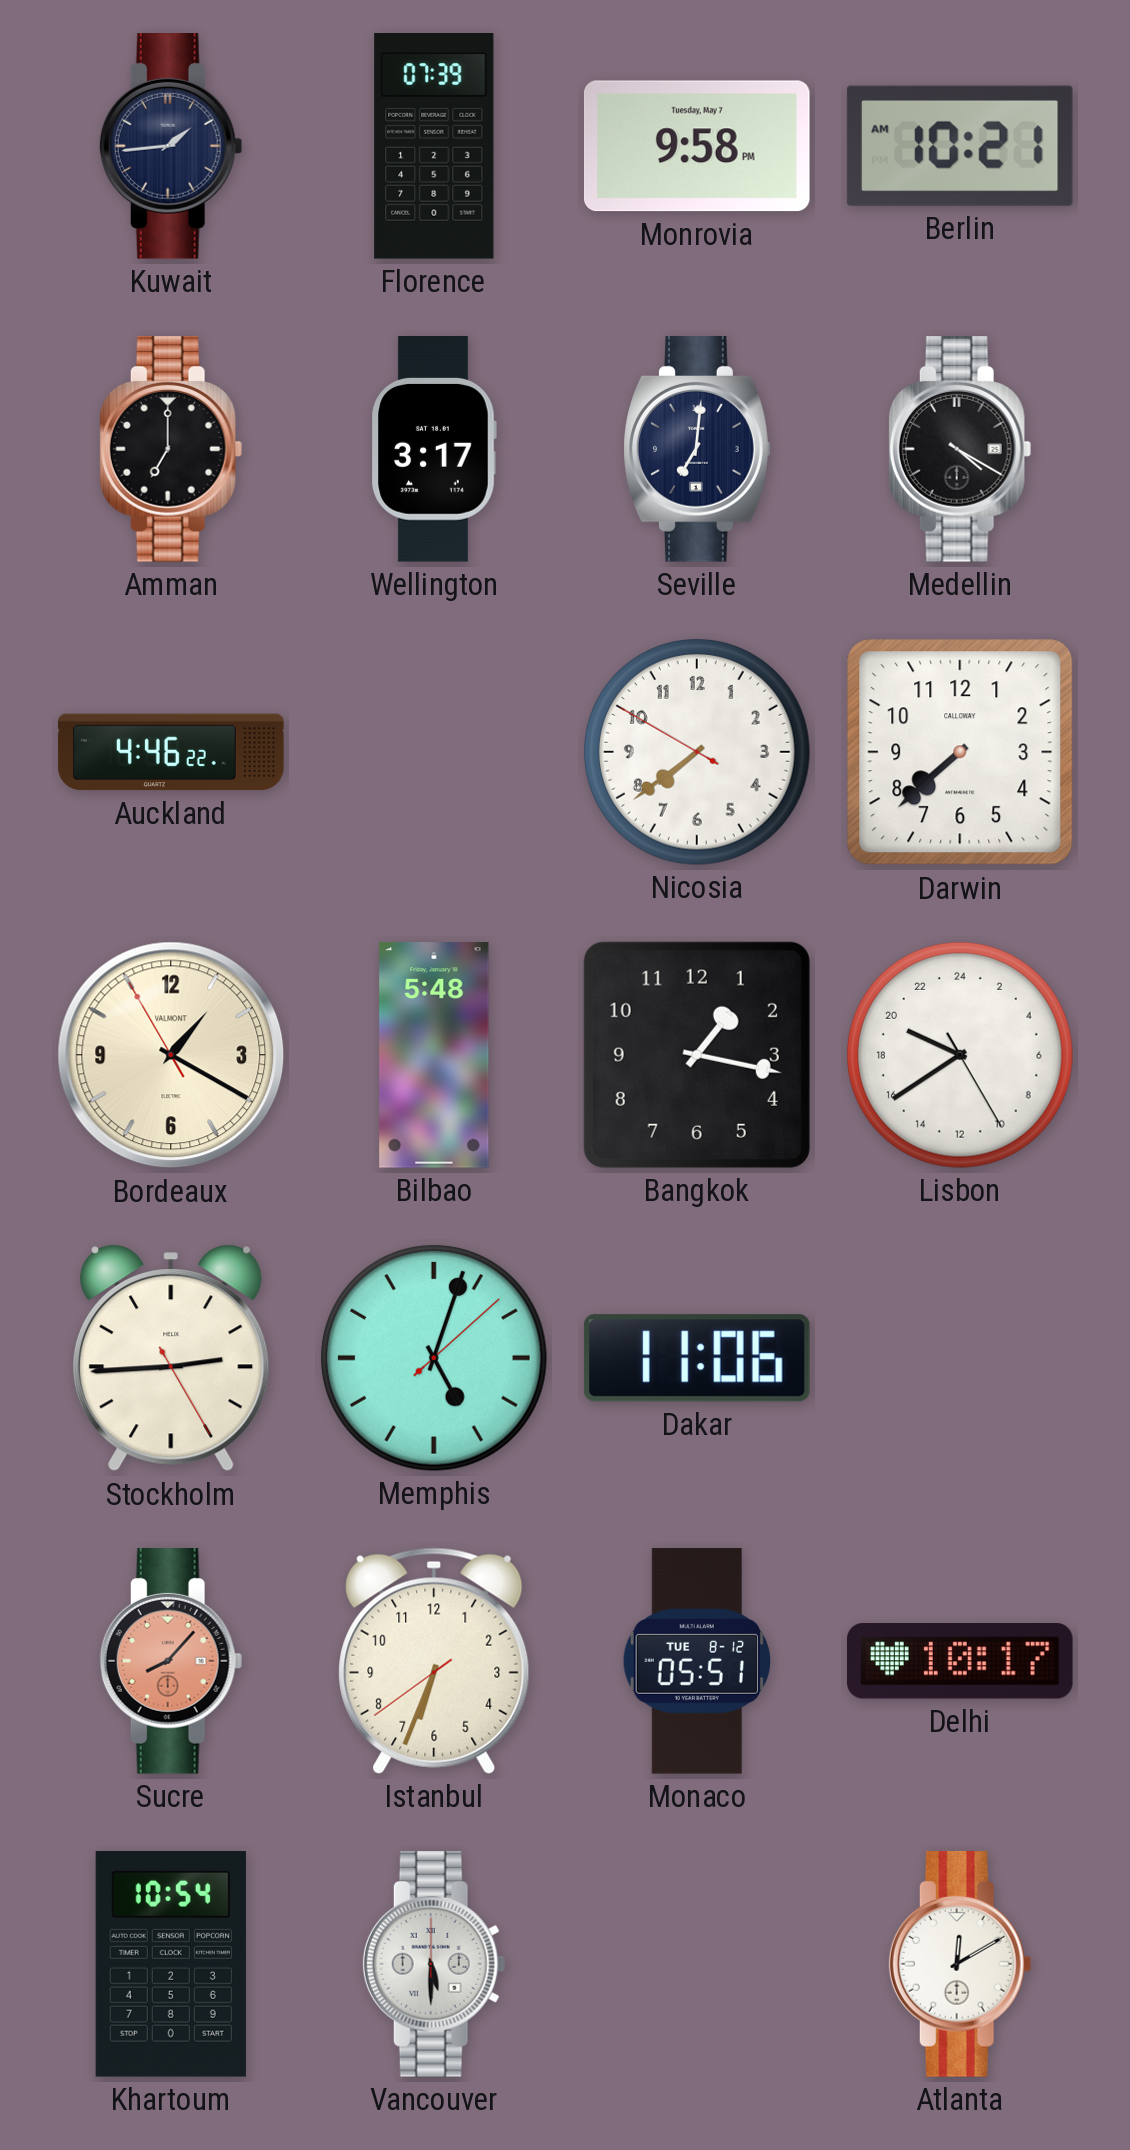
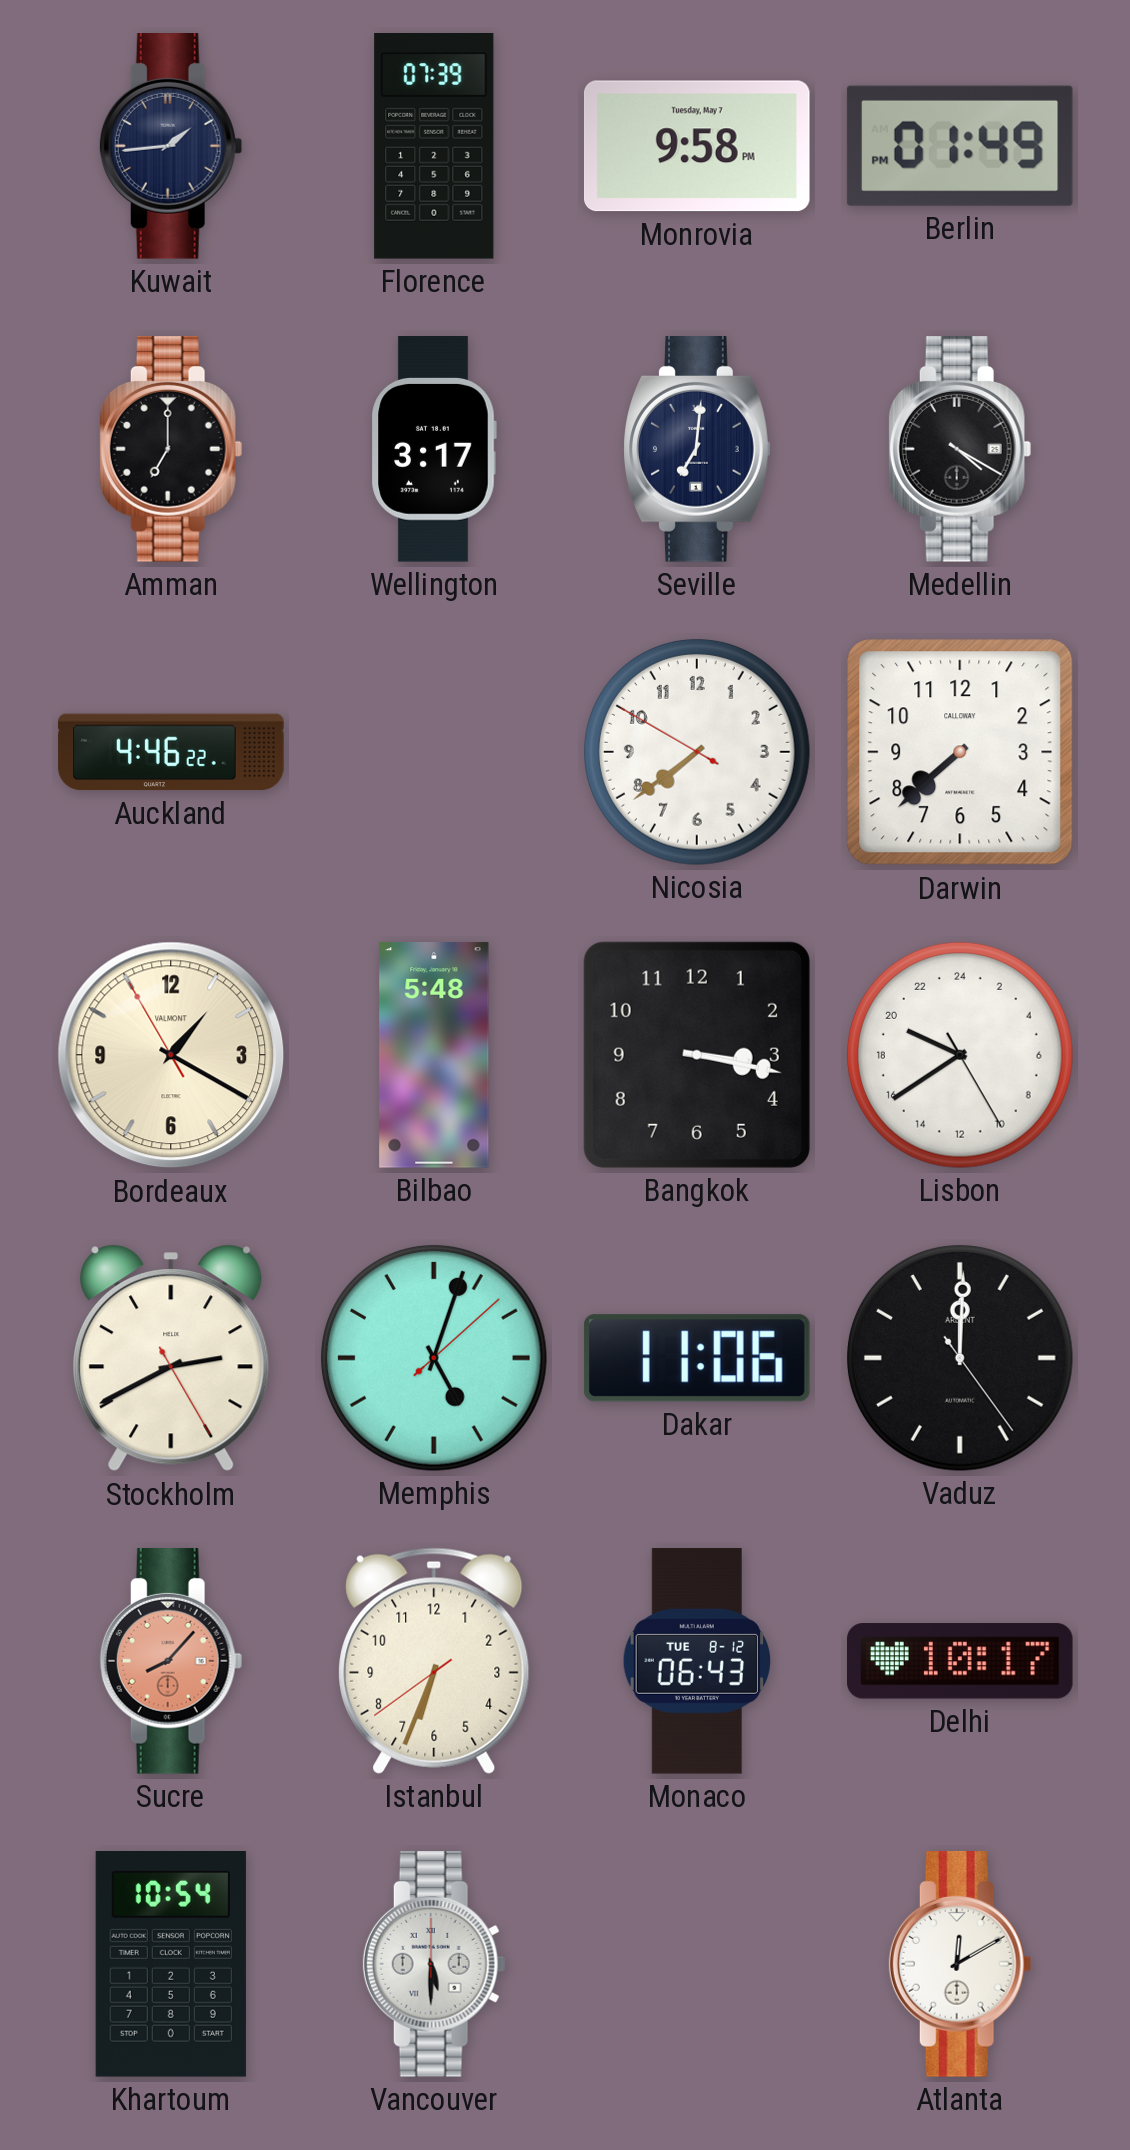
Berlin: 10:21 -> 01:49 (960, 146)
Bangkok: 1:17 -> 3:17 (697, 1055)
Stockholm: 2:44 -> 2:40 (171, 1358)
Vaduz: none -> 12:00 (960, 1358)
Monaco: 05:51 -> 06:43 (696, 1661)
